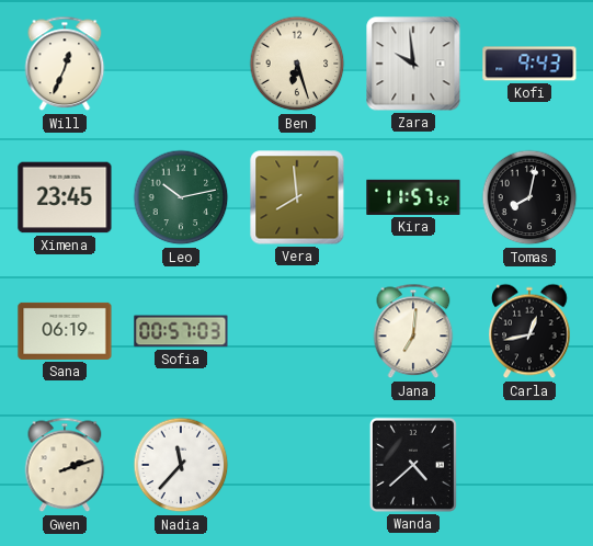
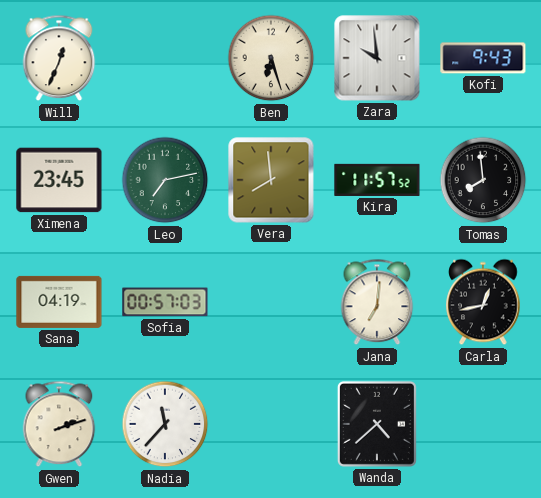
Leo: 10:13 -> 7:13 (165, 180)
Tomas: 8:02 -> 7:59 (483, 180)
Sana: 06:19 -> 04:19 (59, 302)
